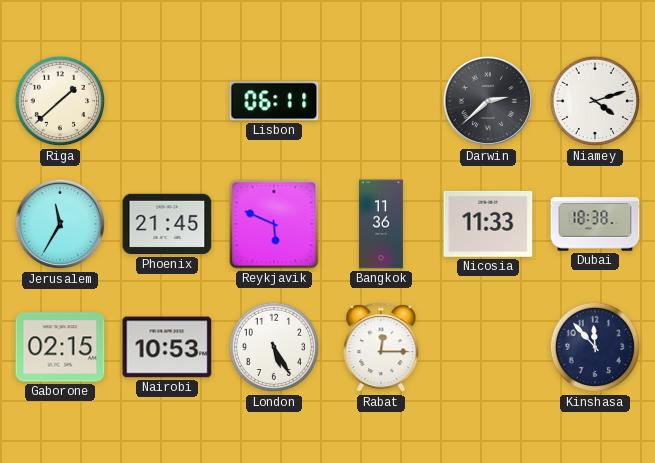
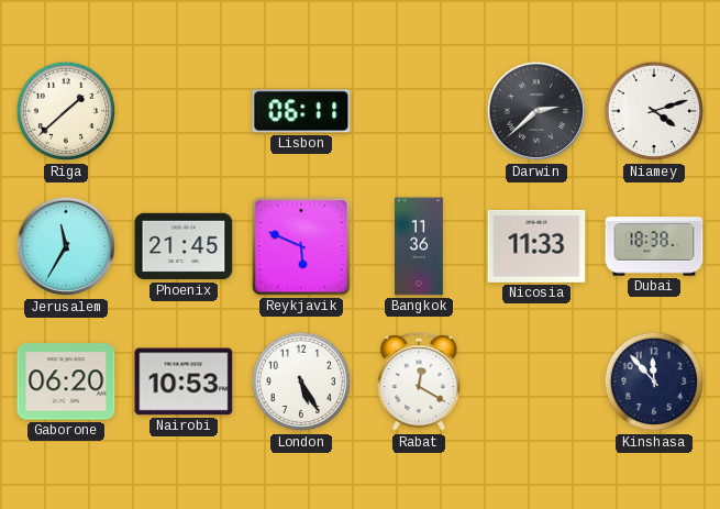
Gaborone: 02:15 -> 06:20 (66, 381)
Rabat: 12:15 -> 12:20 (419, 383)
